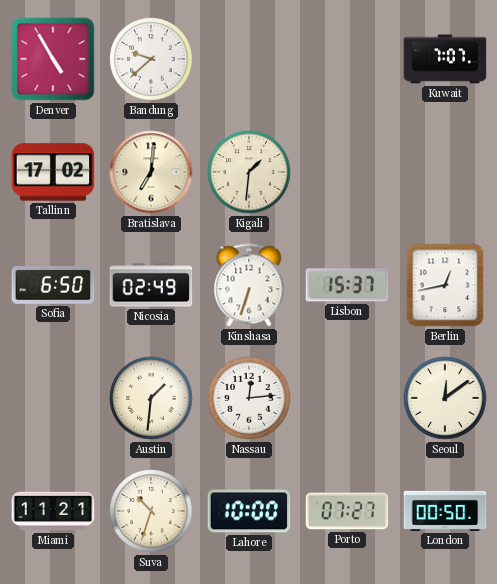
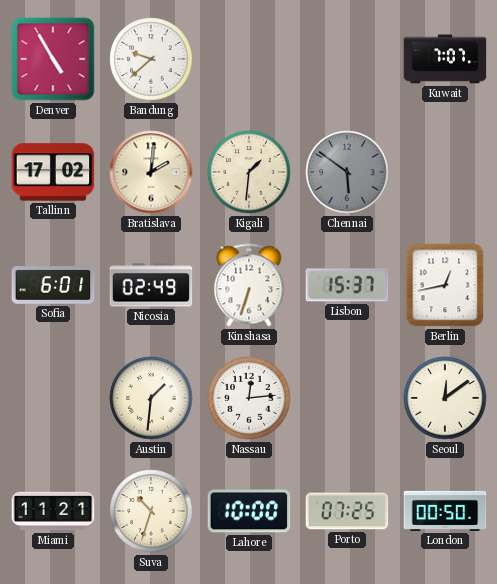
Bratislava: 7:01 -> 2:01 (151, 172)
Chennai: none -> 5:51 (347, 172)
Sofia: 6:50 -> 6:01 (53, 285)
Porto: 07:27 -> 07:25 (347, 511)
